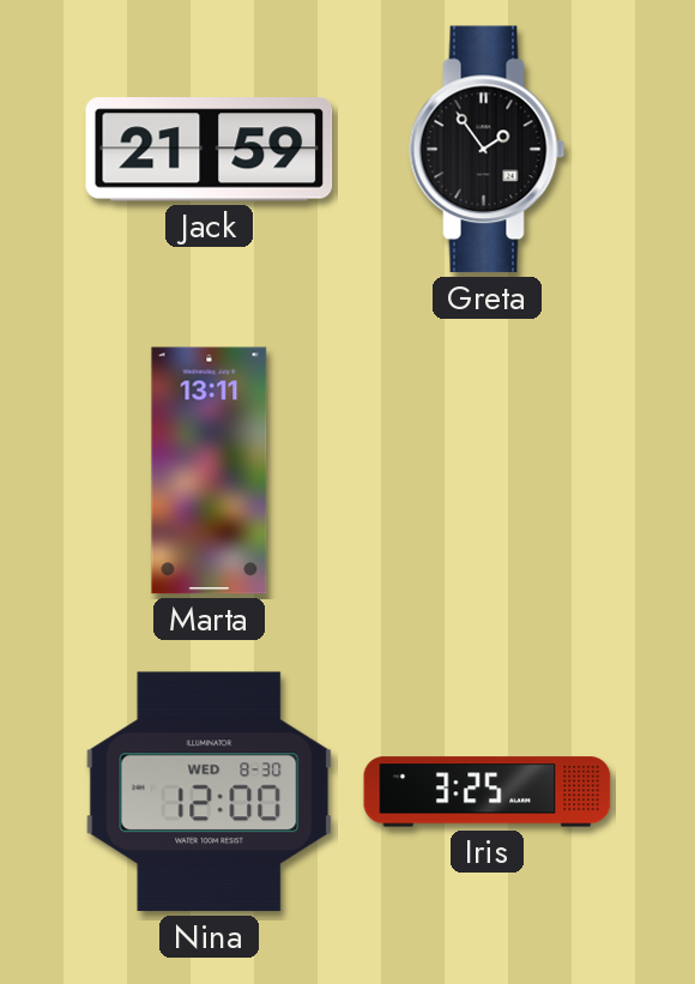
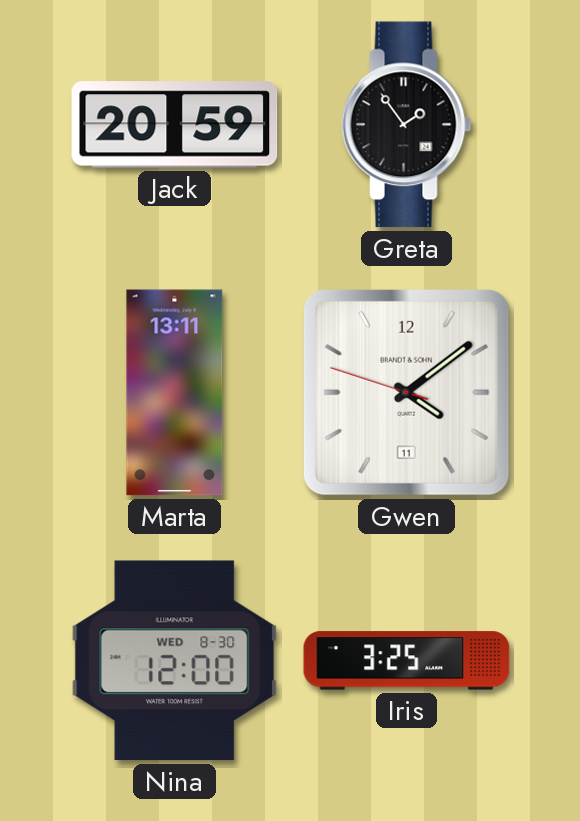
Jack: 21:59 -> 20:59 (175, 125)
Gwen: none -> 4:08 (406, 392)
